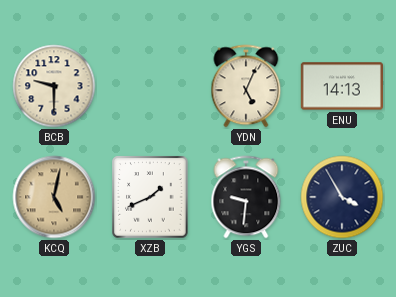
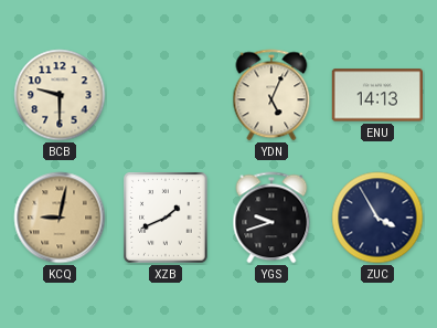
KCQ: 5:02 -> 9:02 (60, 218)
YGS: 9:31 -> 9:42 (271, 218)
